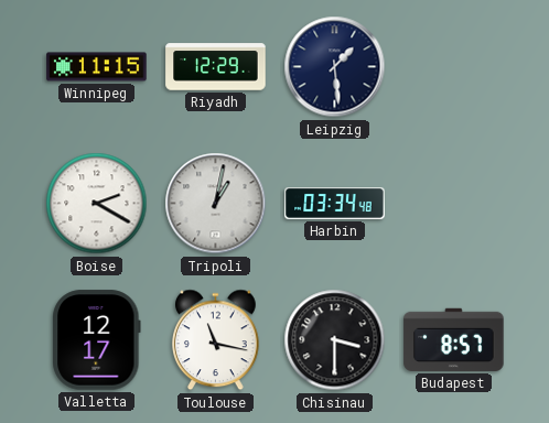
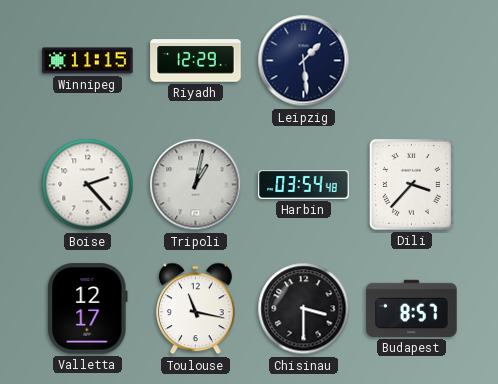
Boise: 2:20 -> 2:23 (88, 185)
Harbin: 03:34 -> 03:54 (304, 185)
Dili: none -> 3:37 (411, 184)
